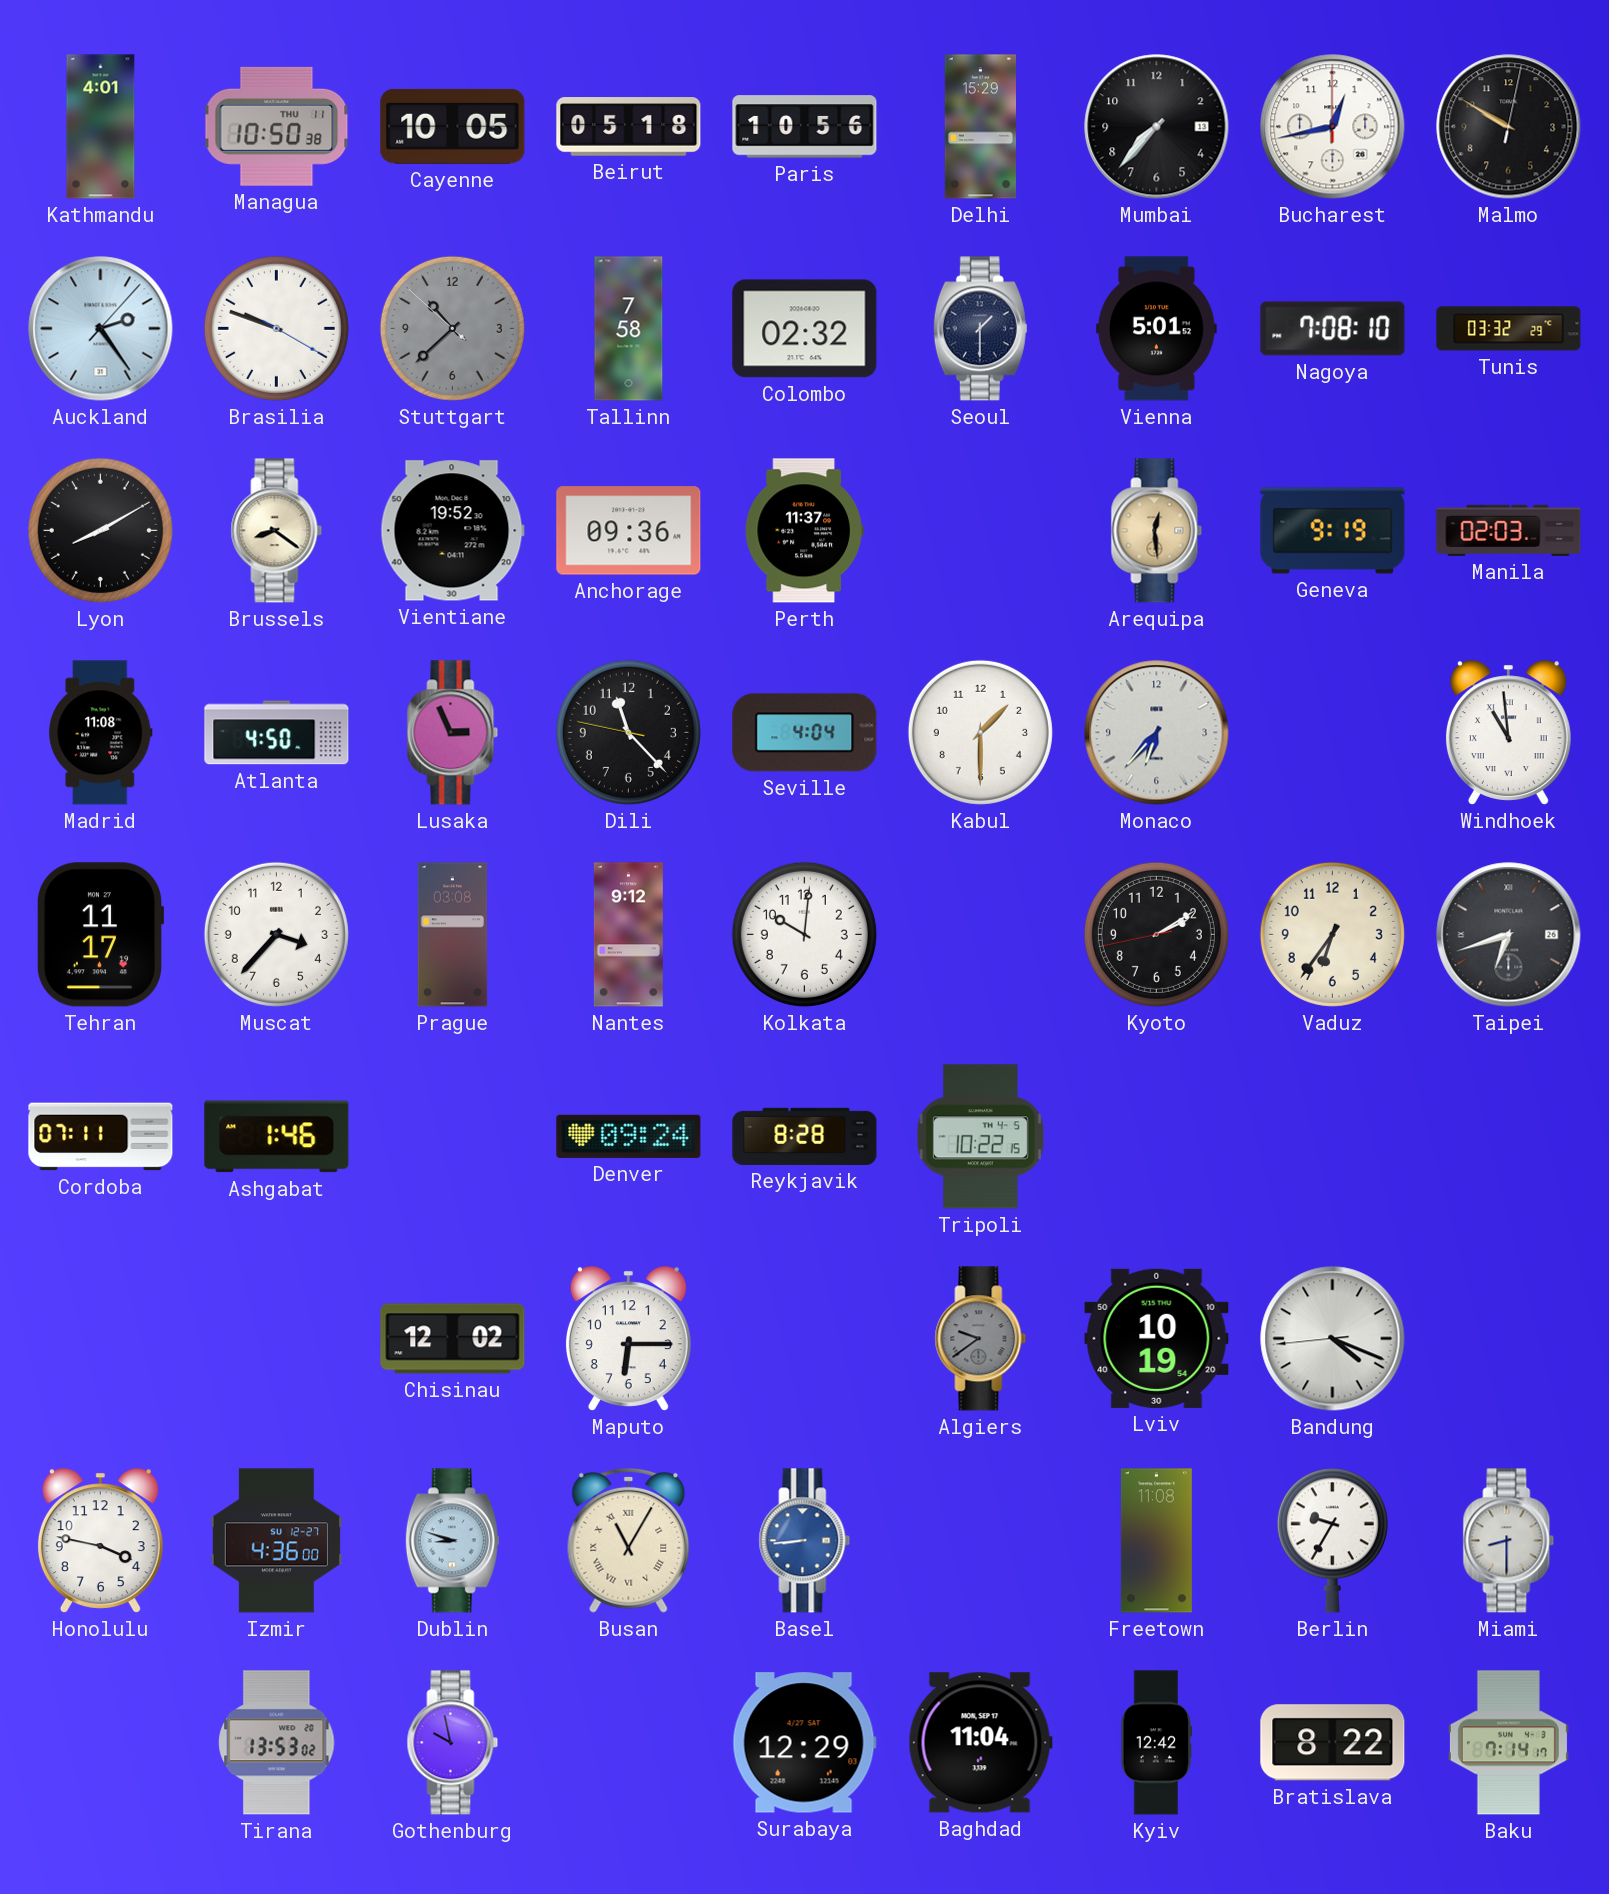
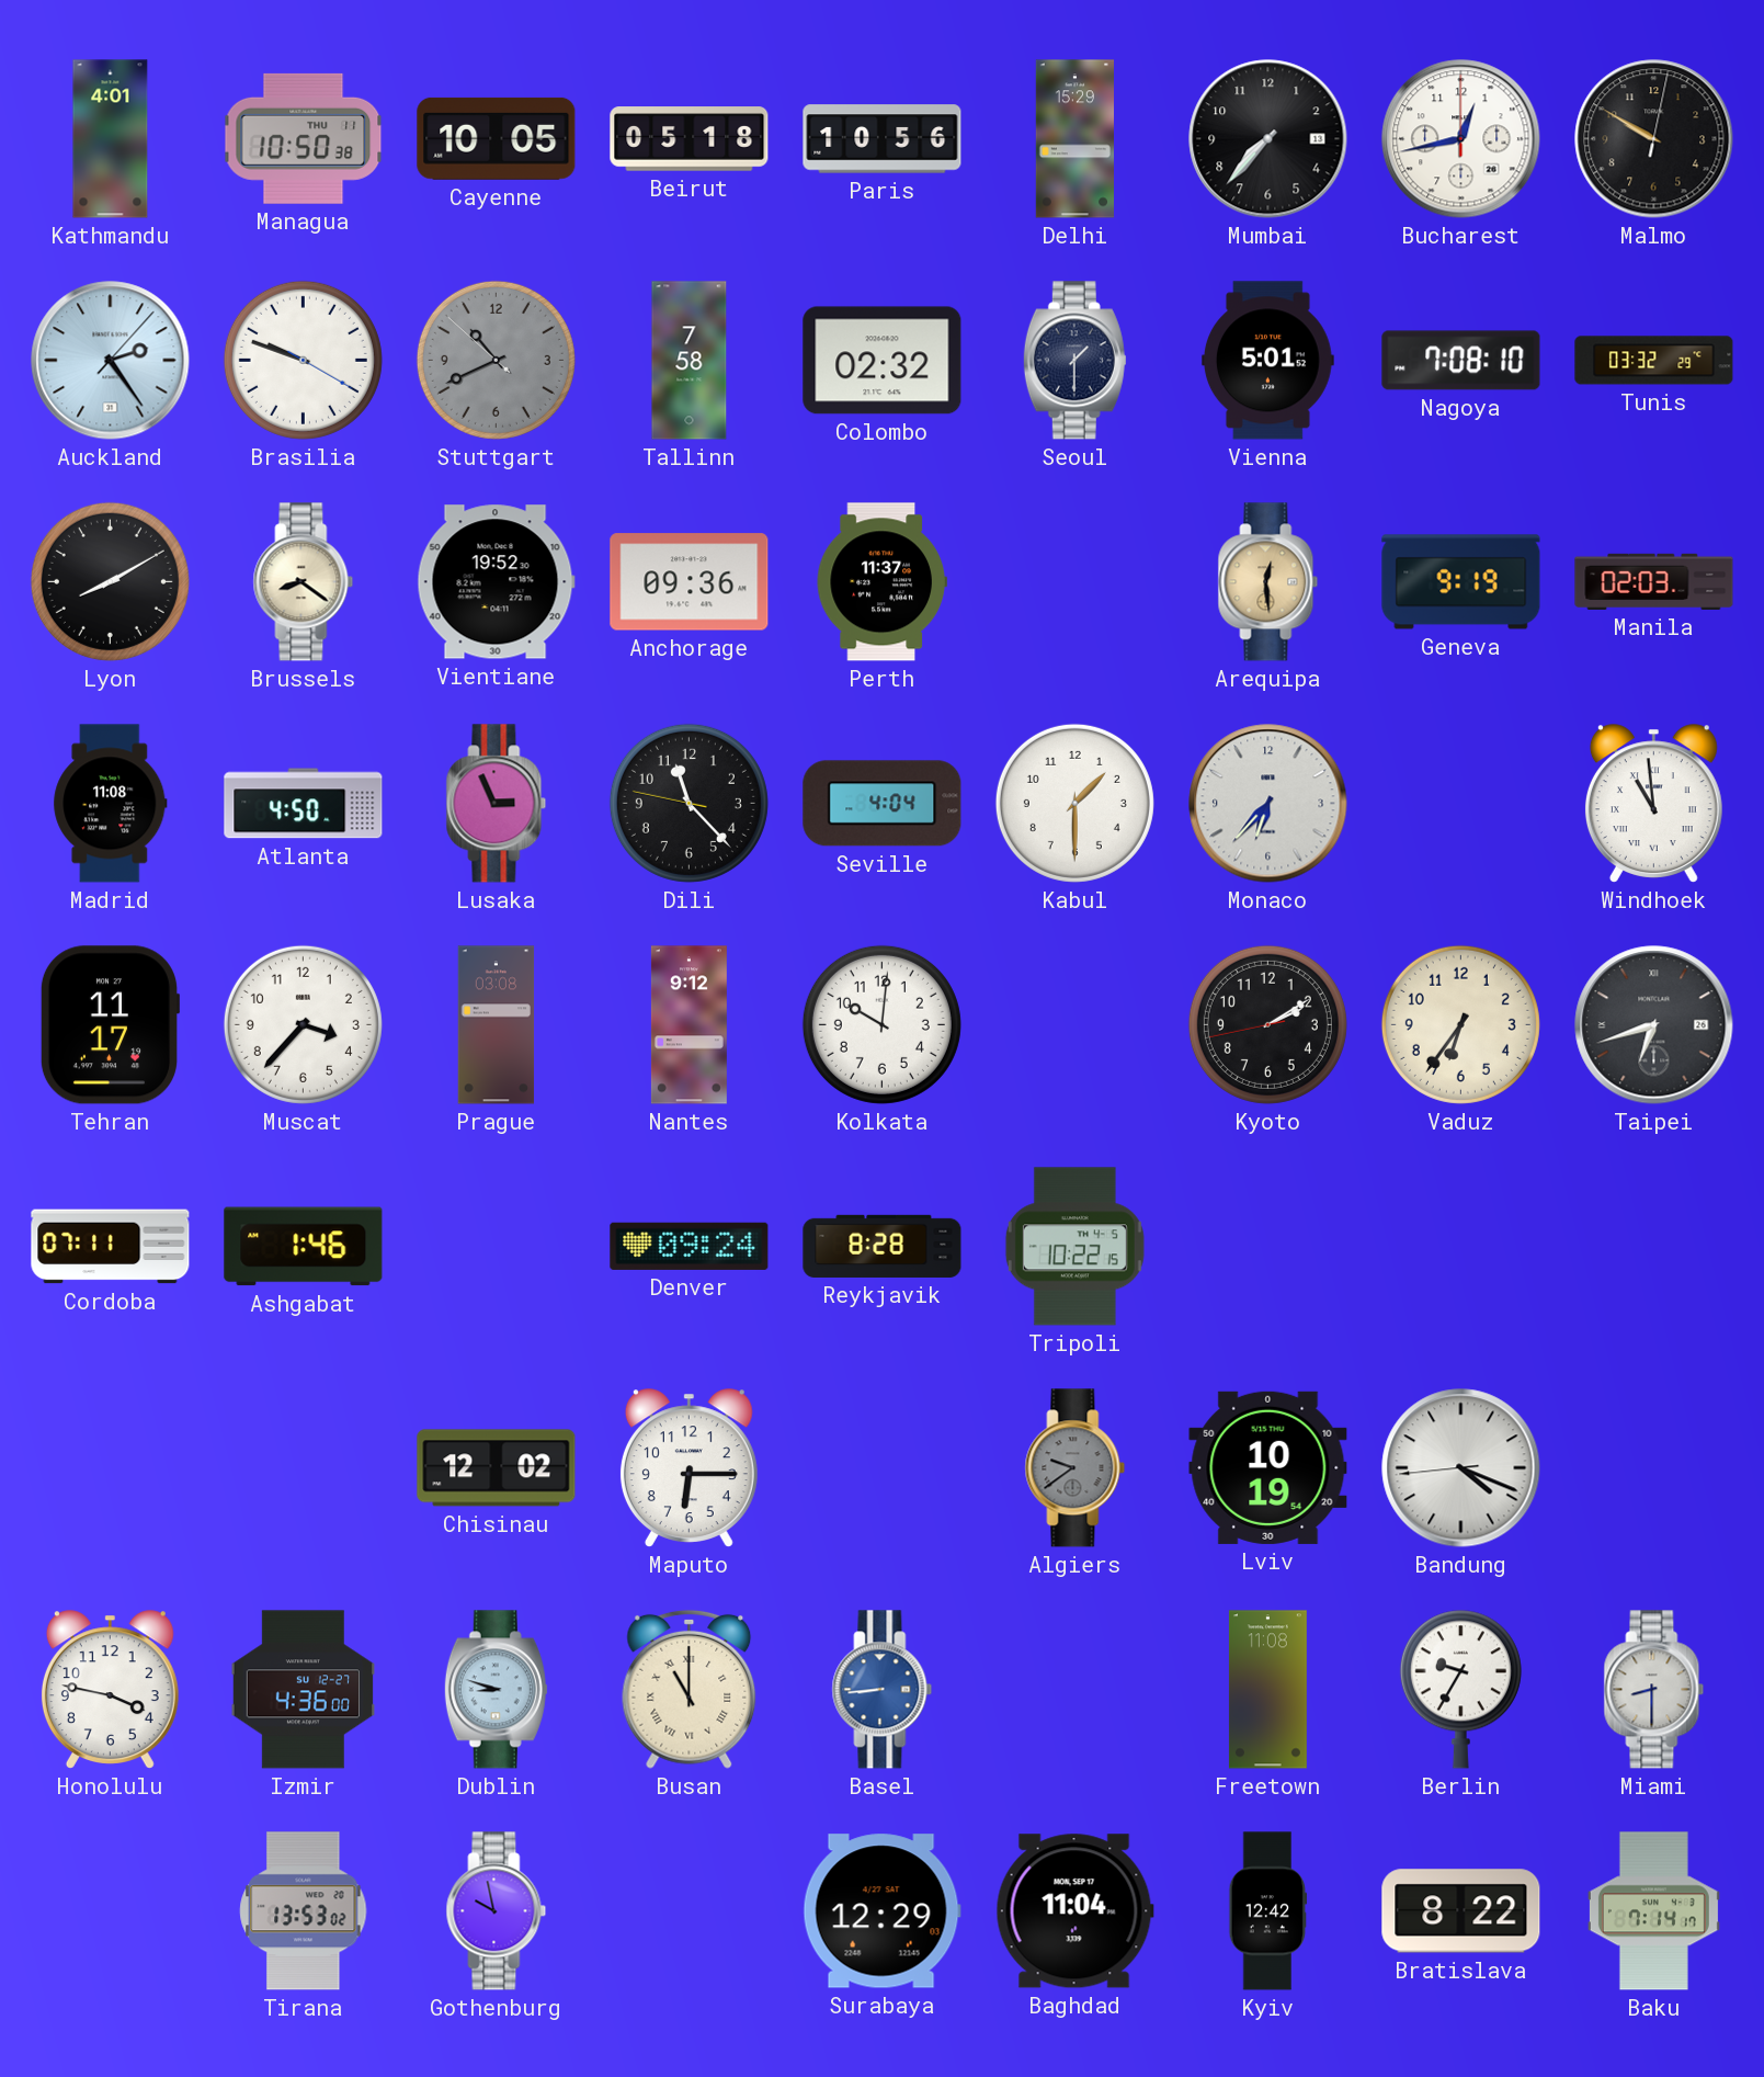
Stuttgart: 10:37 -> 10:40 (496, 360)
Busan: 11:05 -> 11:00 (690, 1689)
